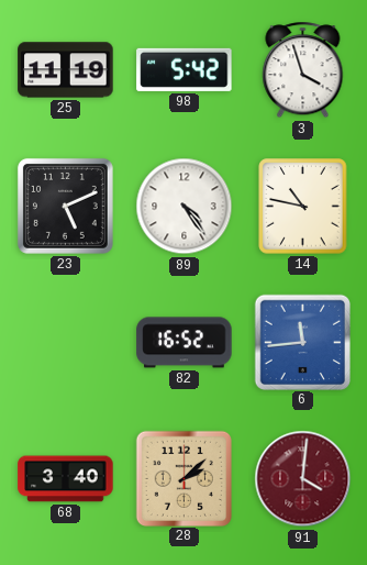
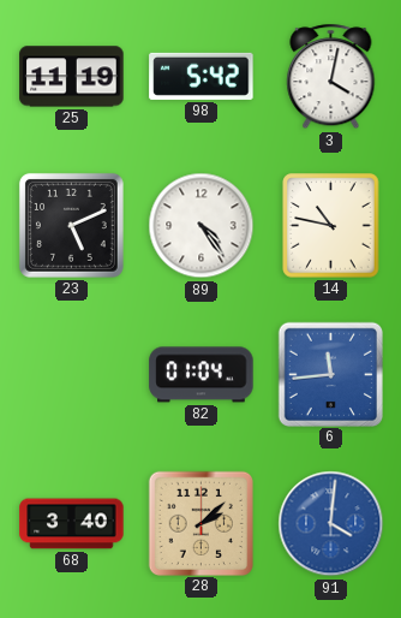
3: 3:57 -> 4:02 (331, 77)
82: 16:52 -> 01:04 (202, 375)
91 dial: burgundy -> blue (331, 524)
